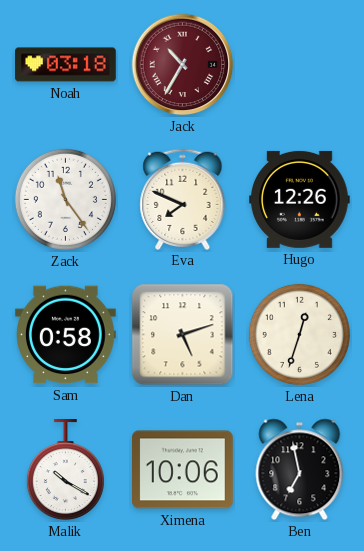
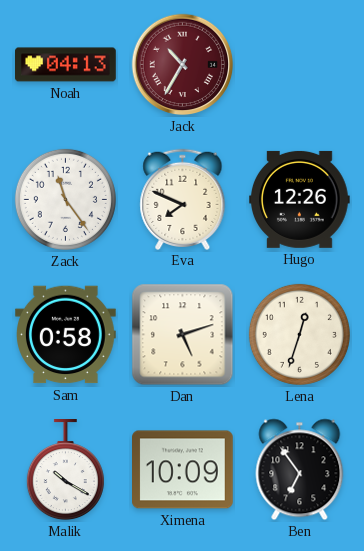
Noah: 03:18 -> 04:13 (66, 65)
Ximena: 10:06 -> 10:09 (183, 470)
Ben: 6:58 -> 6:54 (300, 470)
